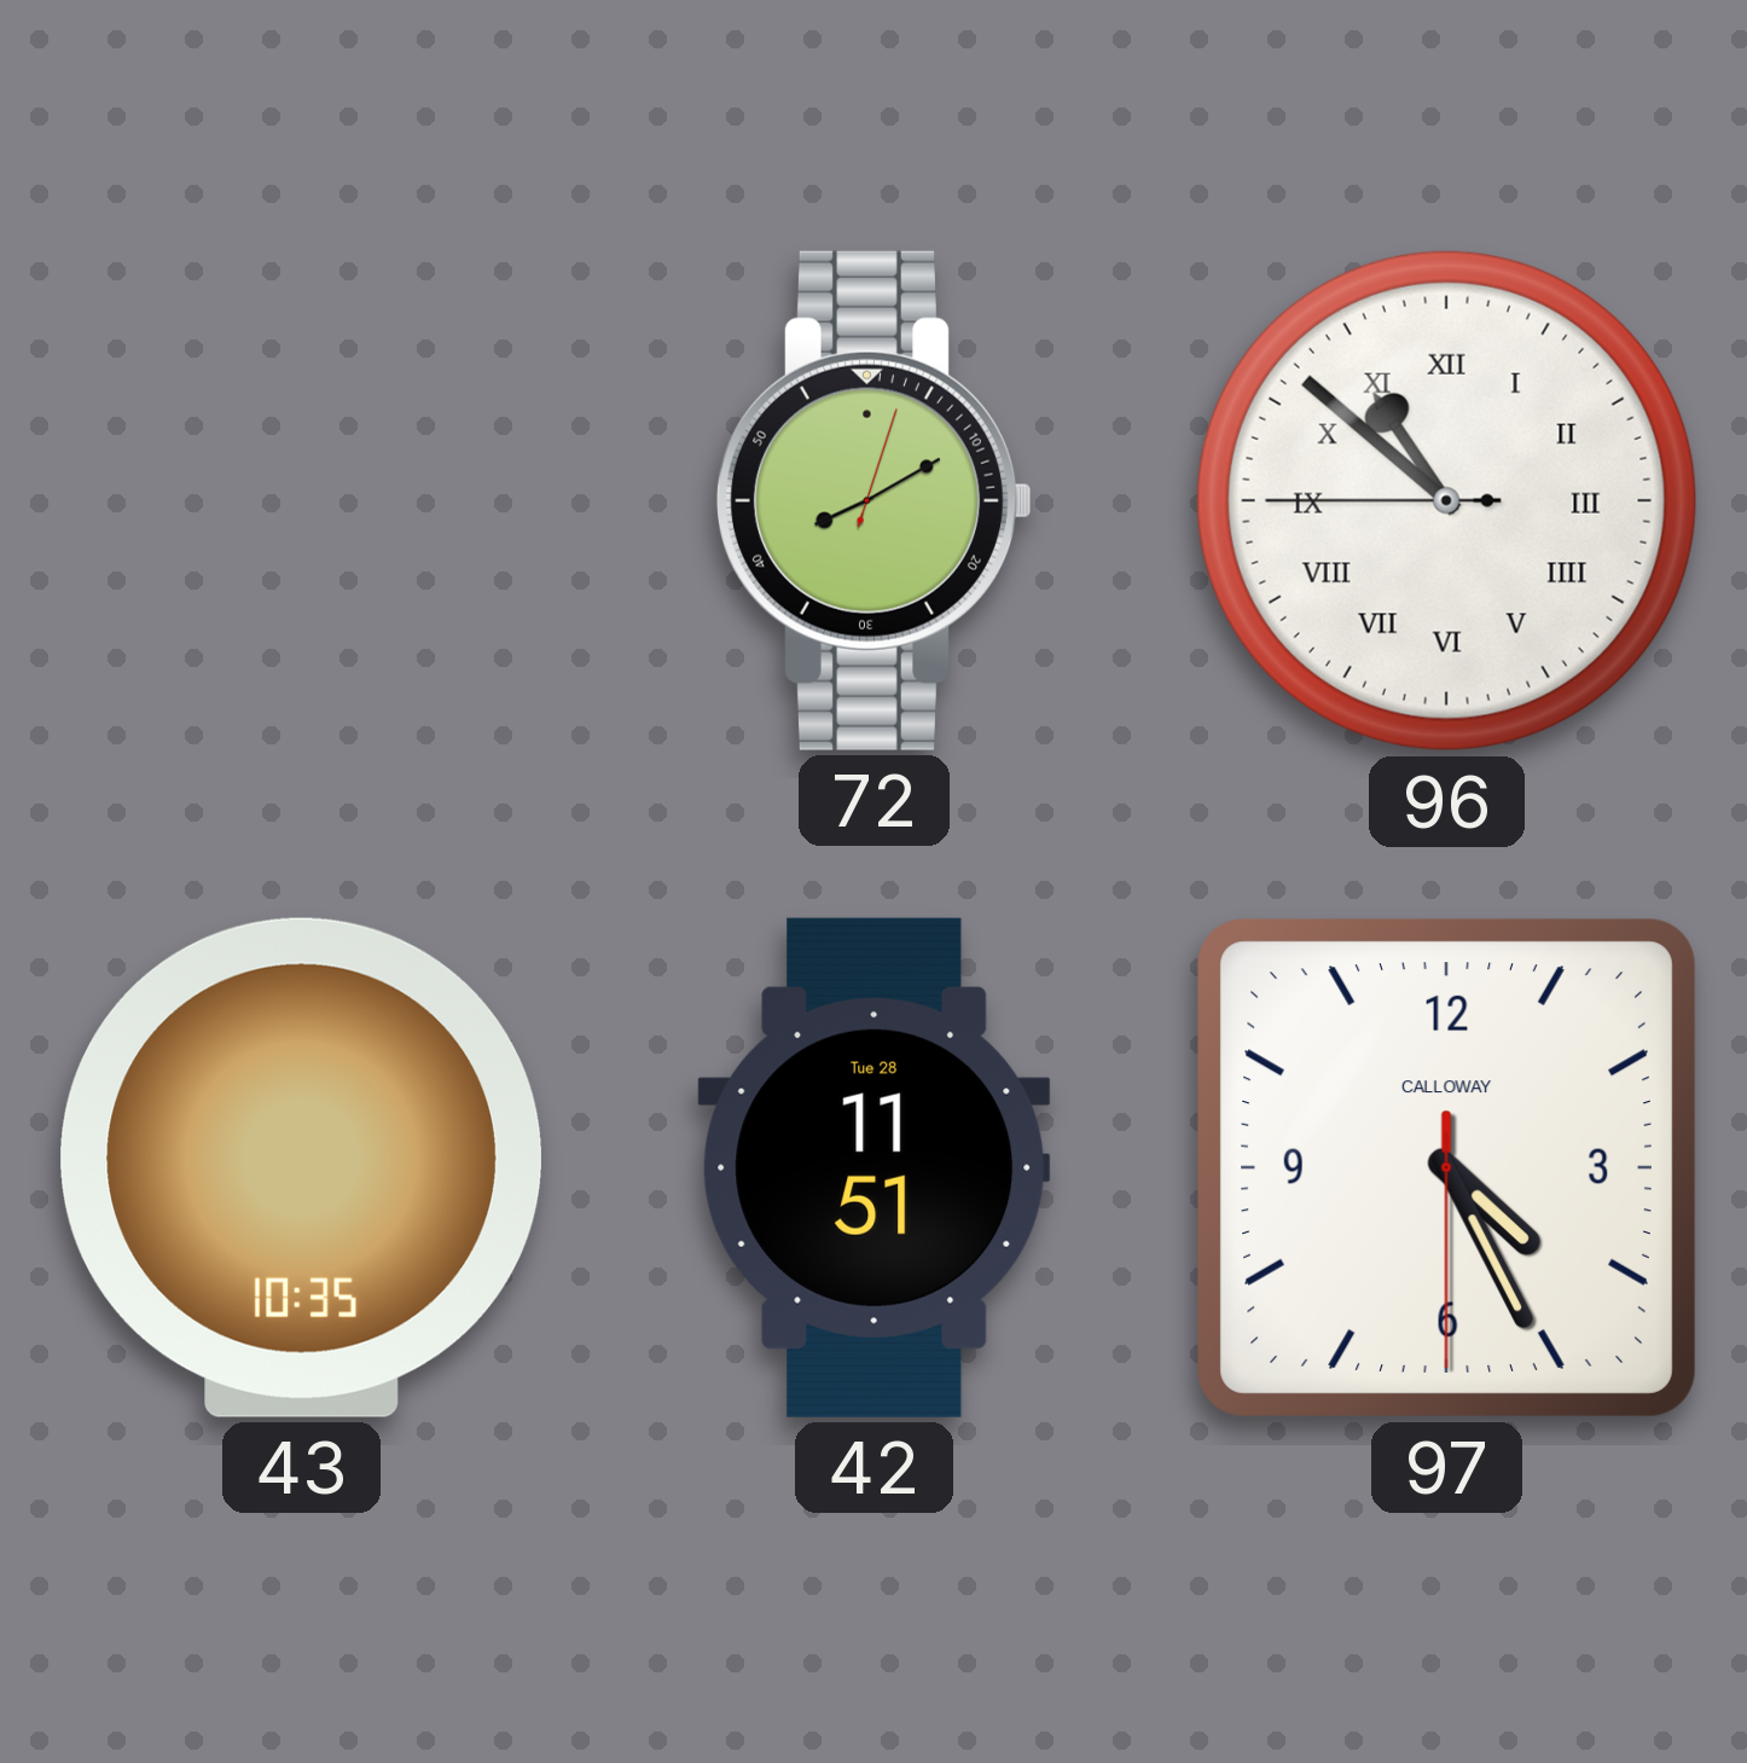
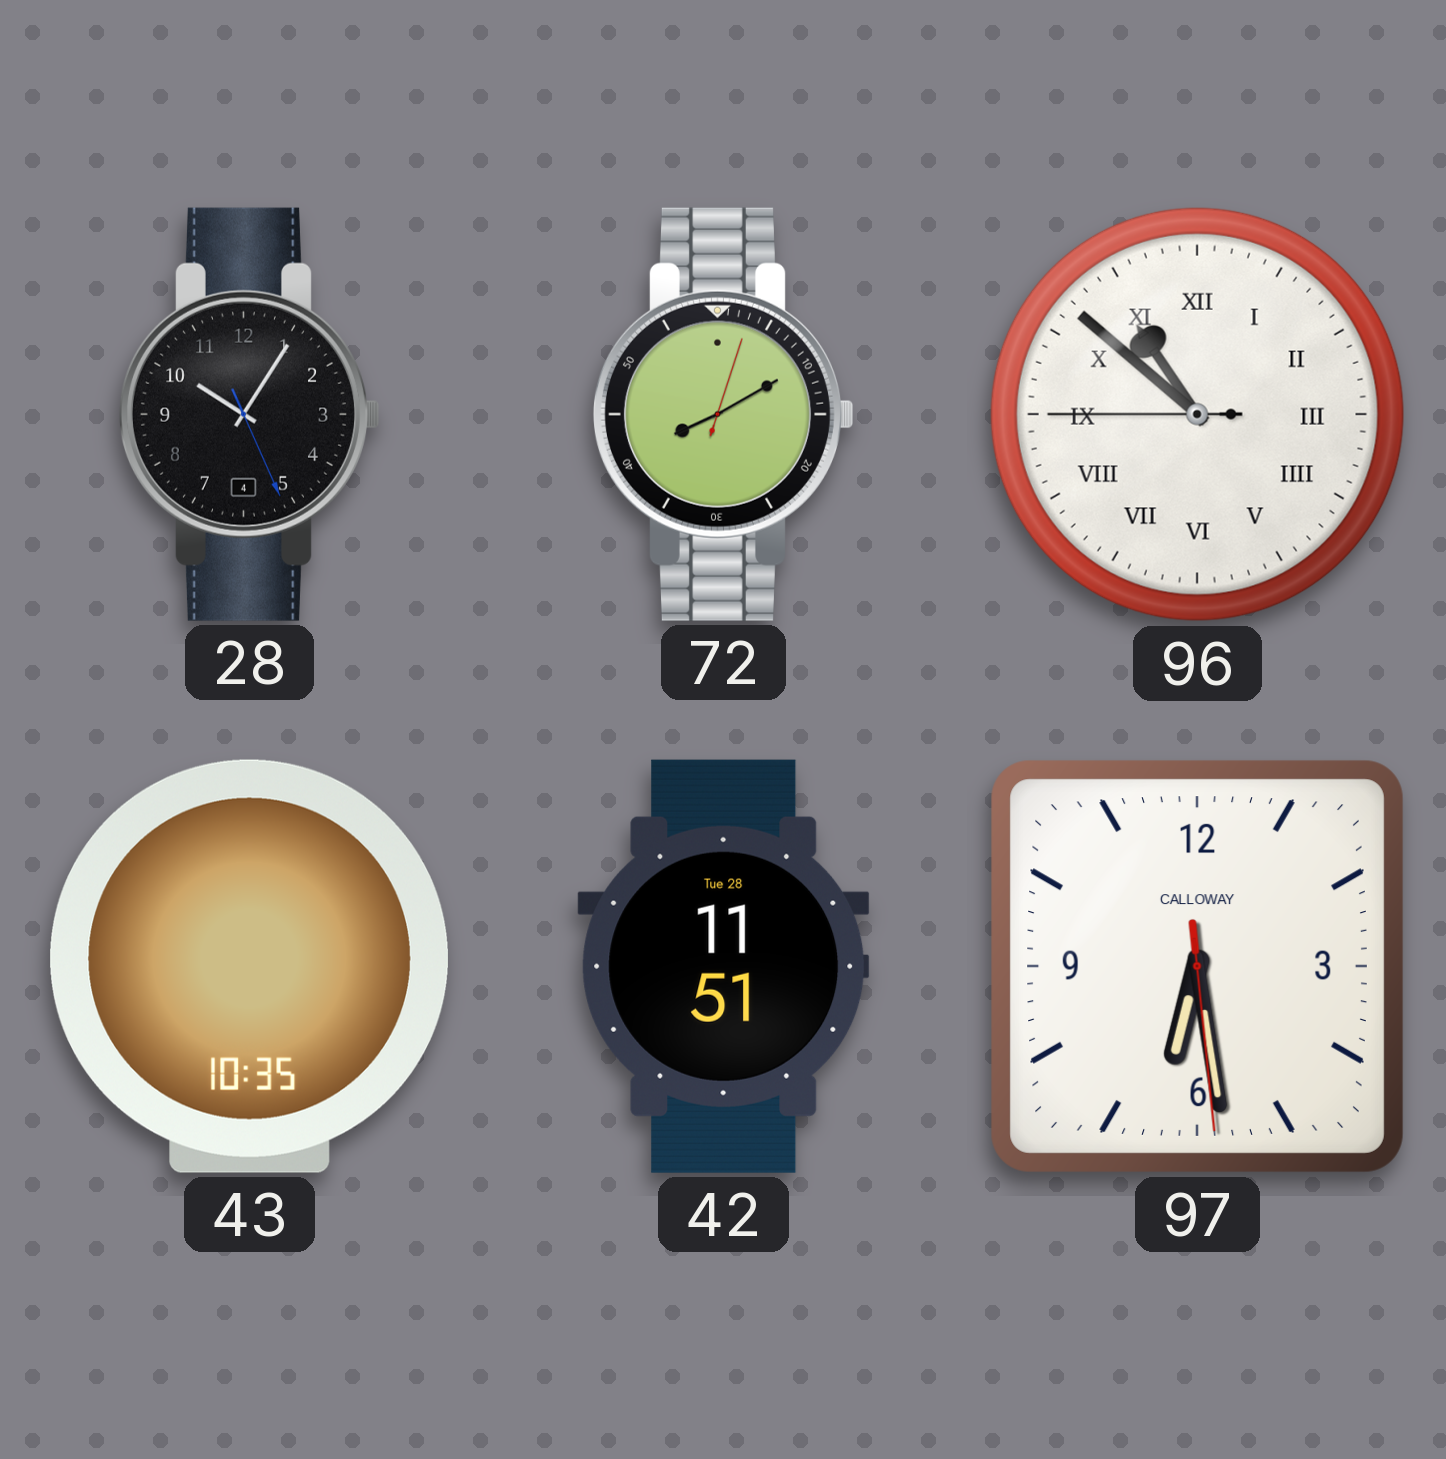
28: none -> 10:05 (249, 414)
97: 4:25 -> 6:28 (1197, 966)
